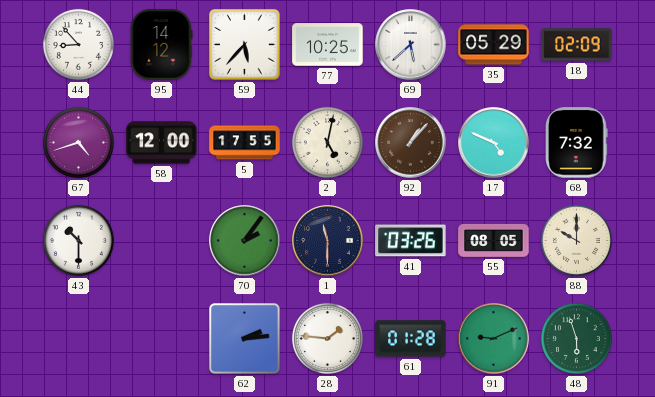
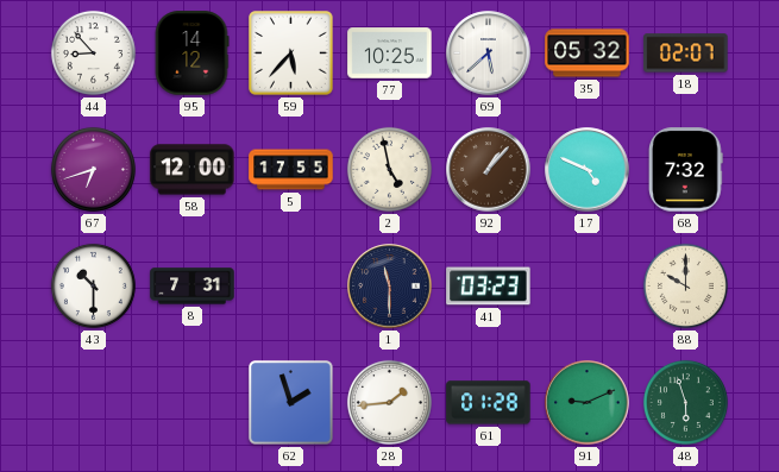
35: 05:29 -> 05:32 (588, 54)
18: 02:09 -> 02:07 (686, 54)
67: 4:42 -> 6:42 (93, 169)
2: 5:02 -> 4:58 (389, 169)
8: none -> 7:31 (193, 287)
70: 2:06 -> none (245, 241)
41: 03:26 -> 03:23 (489, 287)
55: 08:05 -> none (494, 240)
62: 2:14 -> 1:57 (291, 403)
28: 1:46 -> 1:44 (389, 402)
